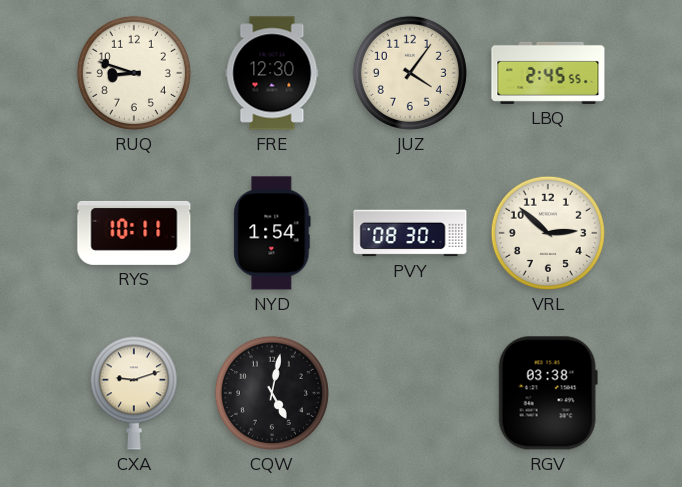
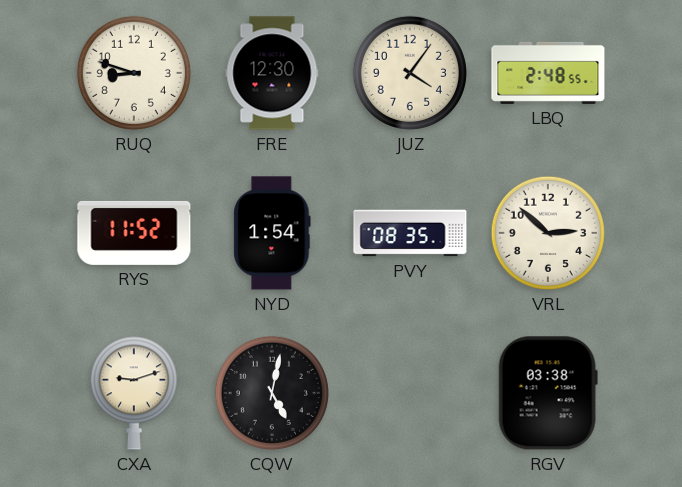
LBQ: 2:45 -> 2:48 (548, 73)
RYS: 10:11 -> 11:52 (134, 233)
PVY: 08:30 -> 08:35 (410, 233)
